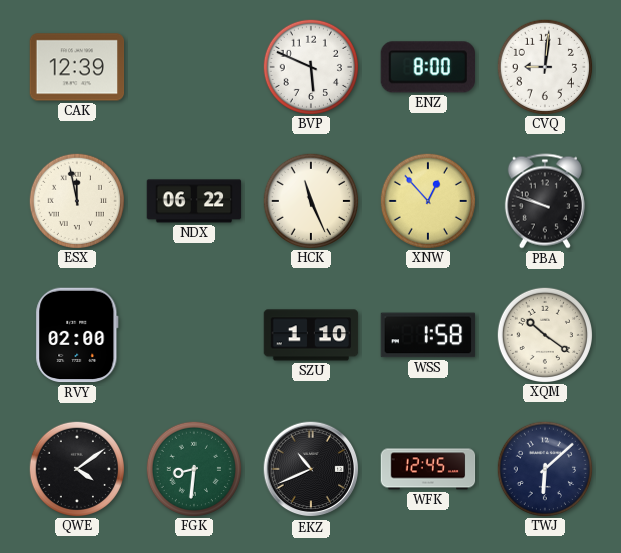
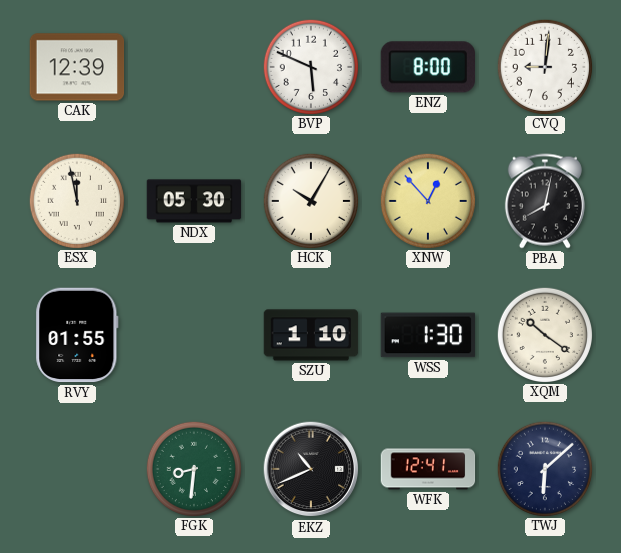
NDX: 06:22 -> 05:30 (194, 201)
HCK: 11:26 -> 10:05 (310, 200)
PBA: 9:48 -> 8:02 (545, 201)
RVY: 02:00 -> 01:55 (77, 335)
WSS: 1:58 -> 1:30 (428, 335)
QWE: 4:09 -> none (76, 468)
WFK: 12:45 -> 12:41 (428, 469)
